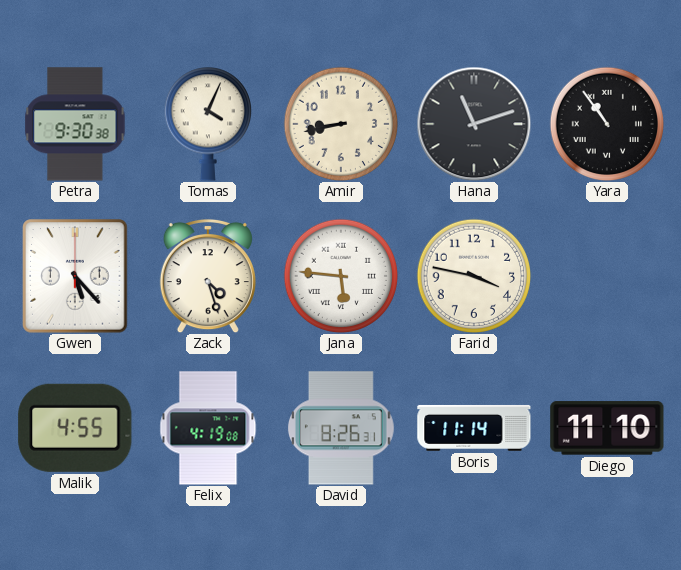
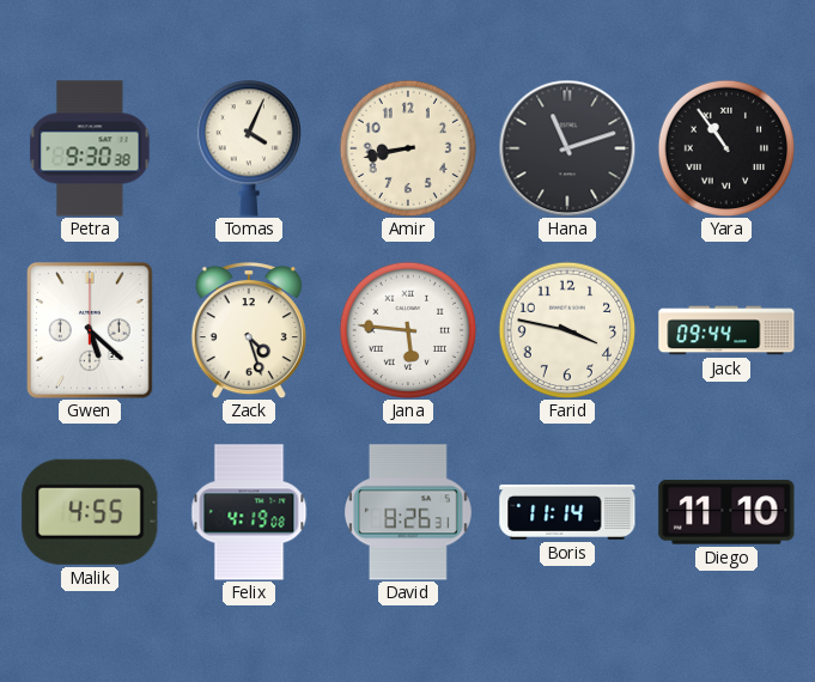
Gwen: 5:23 -> 5:22 (90, 330)
Jack: none -> 09:44 (726, 330)
